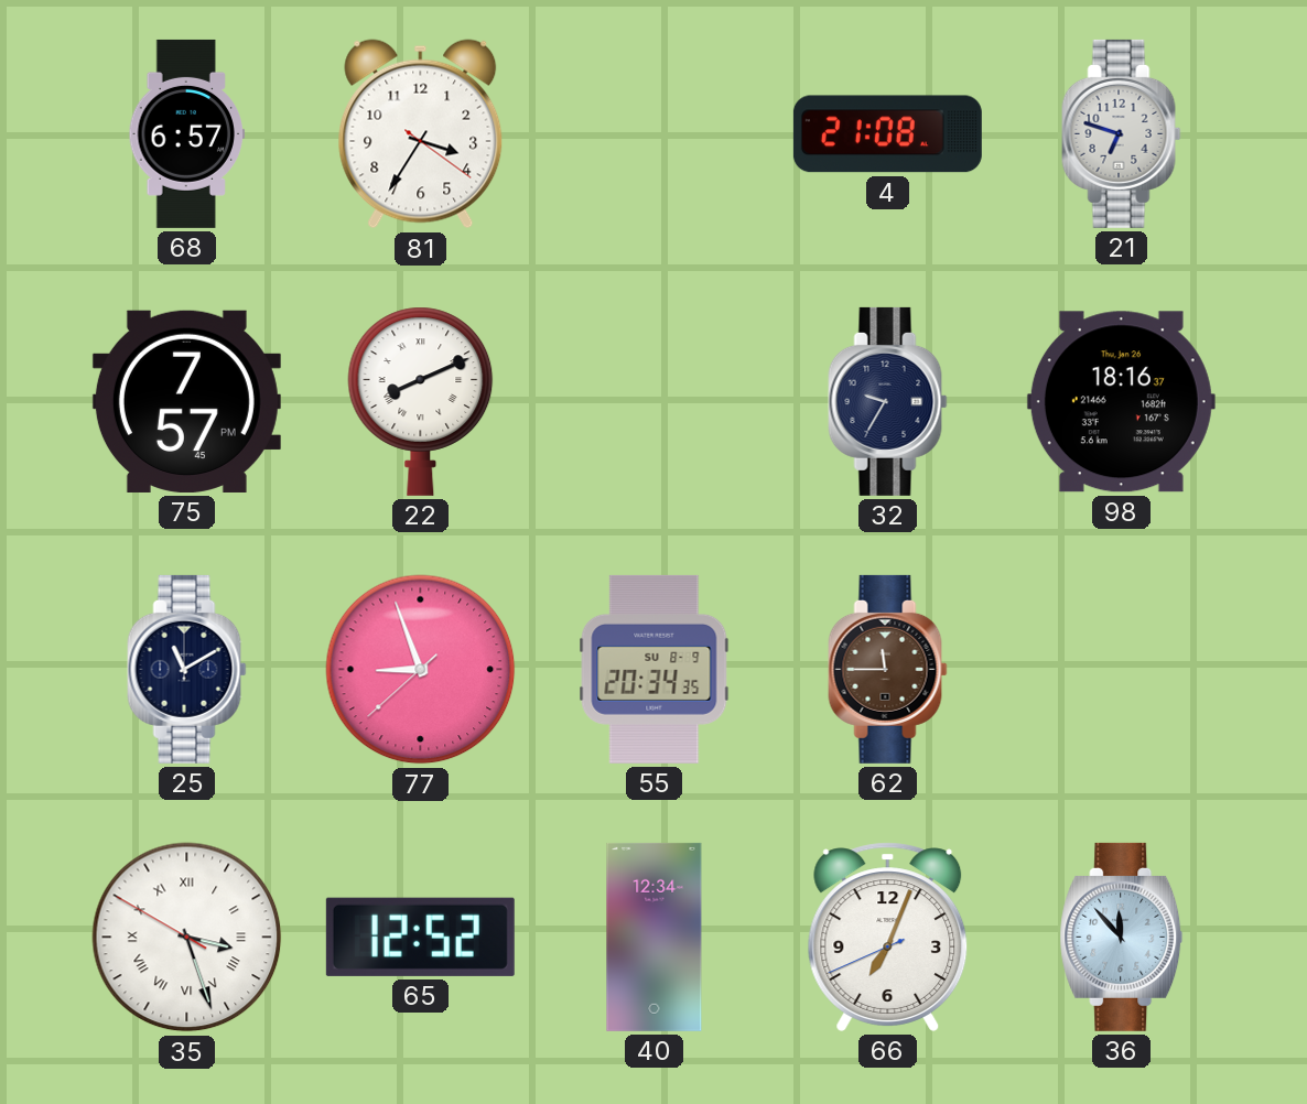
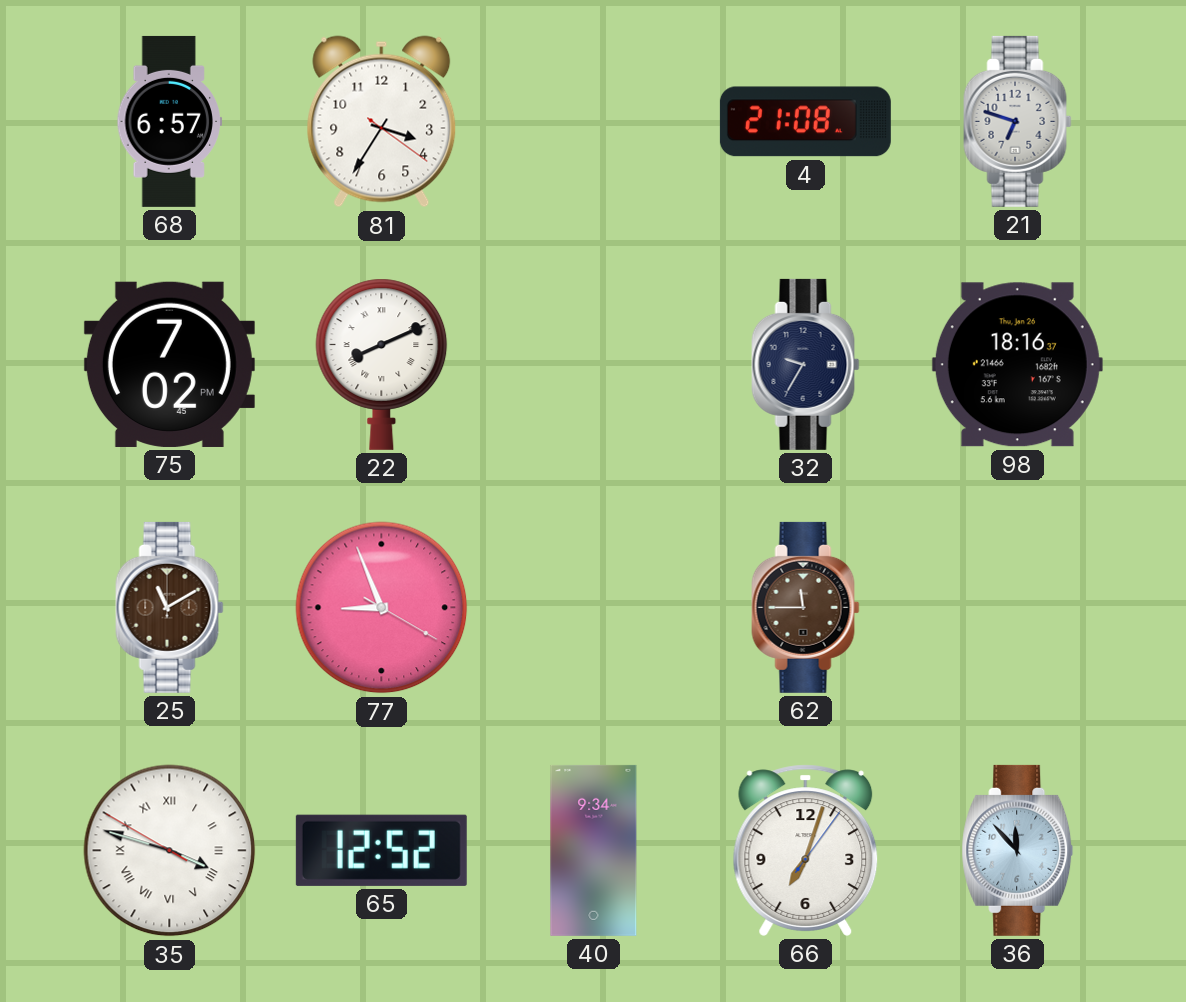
75: 7:57 -> 7:02 (169, 364)
25 dial: navy -> brown (170, 607)
77: 8:56:38 -> 8:56:20 (382, 608)
55: 20:34 -> none (655, 669)
35: 3:26 -> 3:47 (170, 851)
40: 12:34 -> 9:34 (594, 850)
66: 7:03:41 -> 7:03:06 (806, 850)
